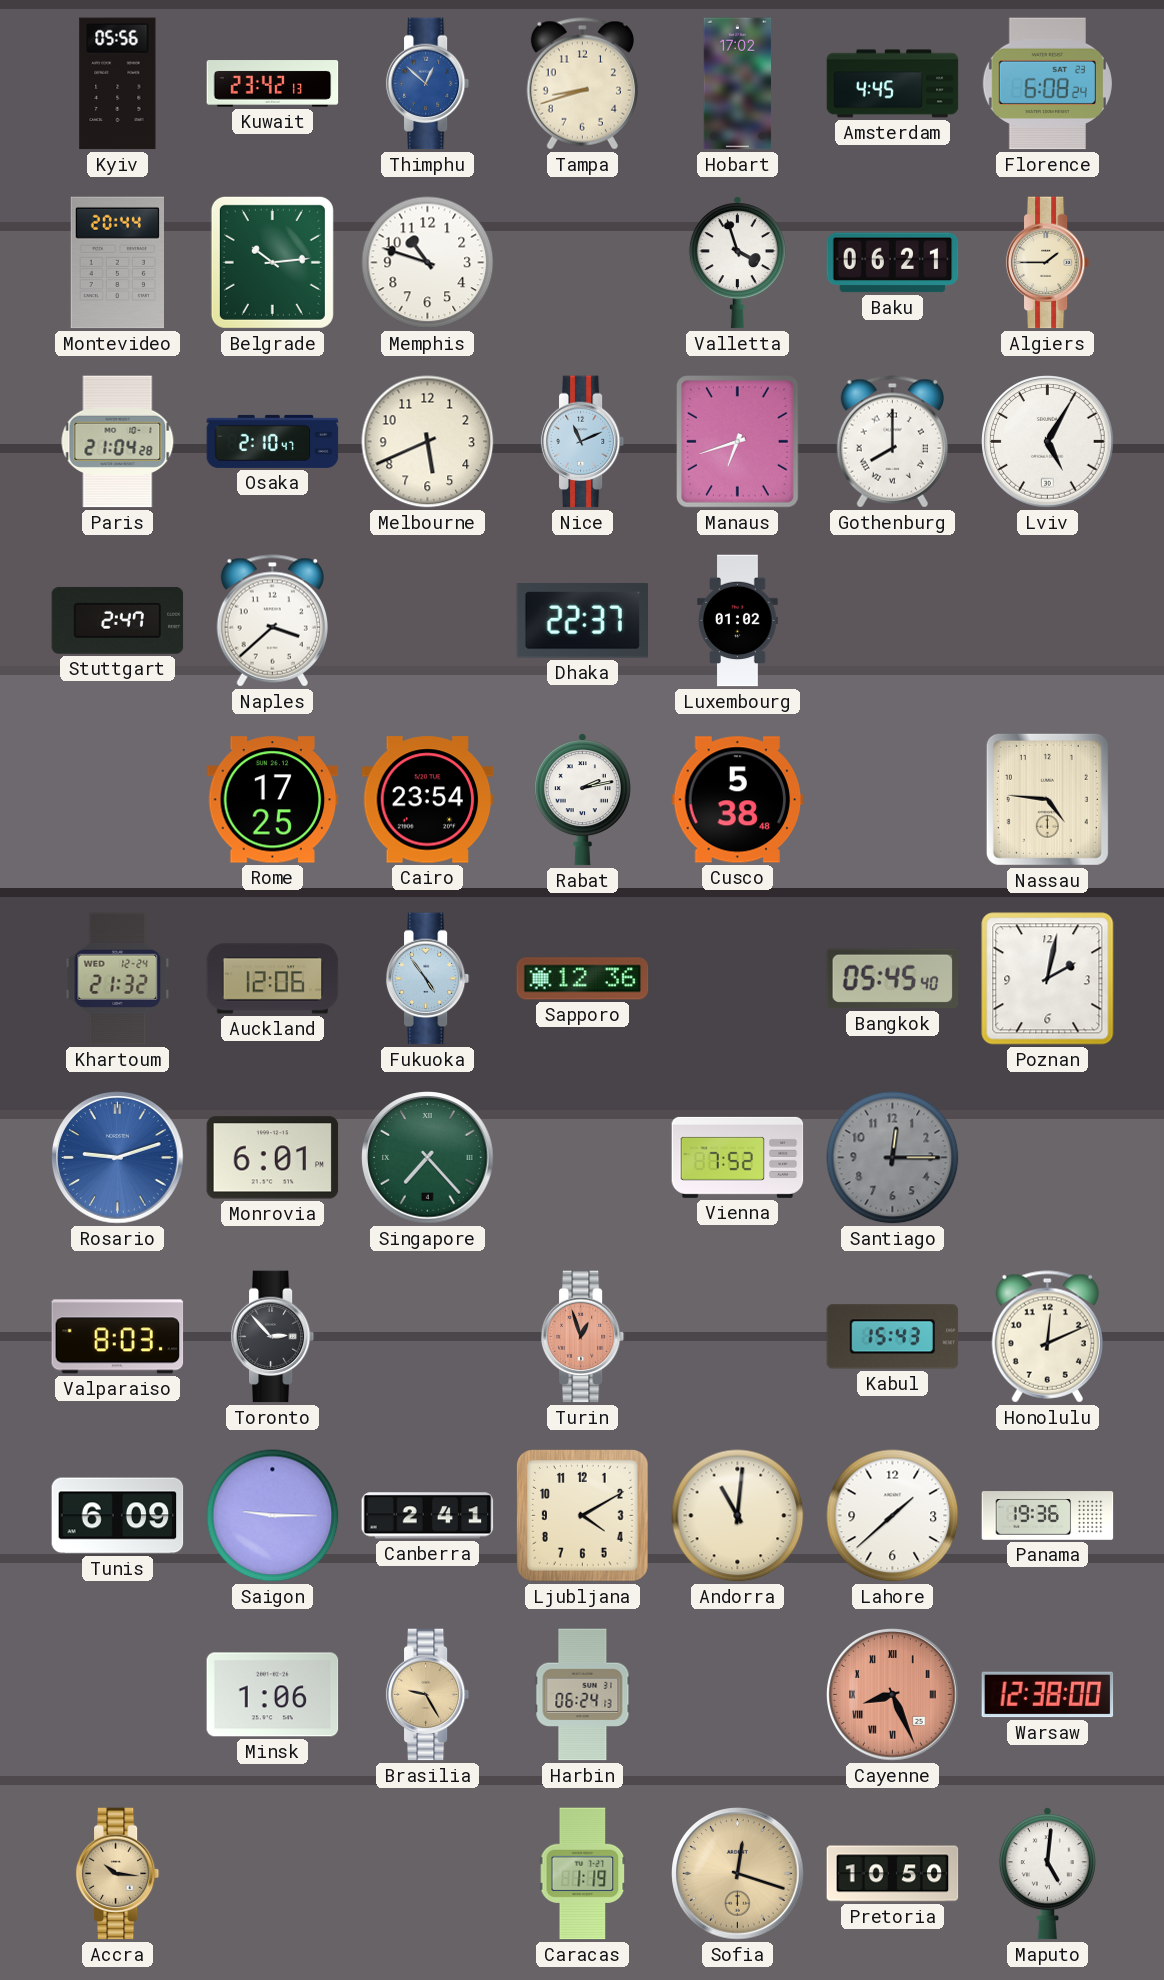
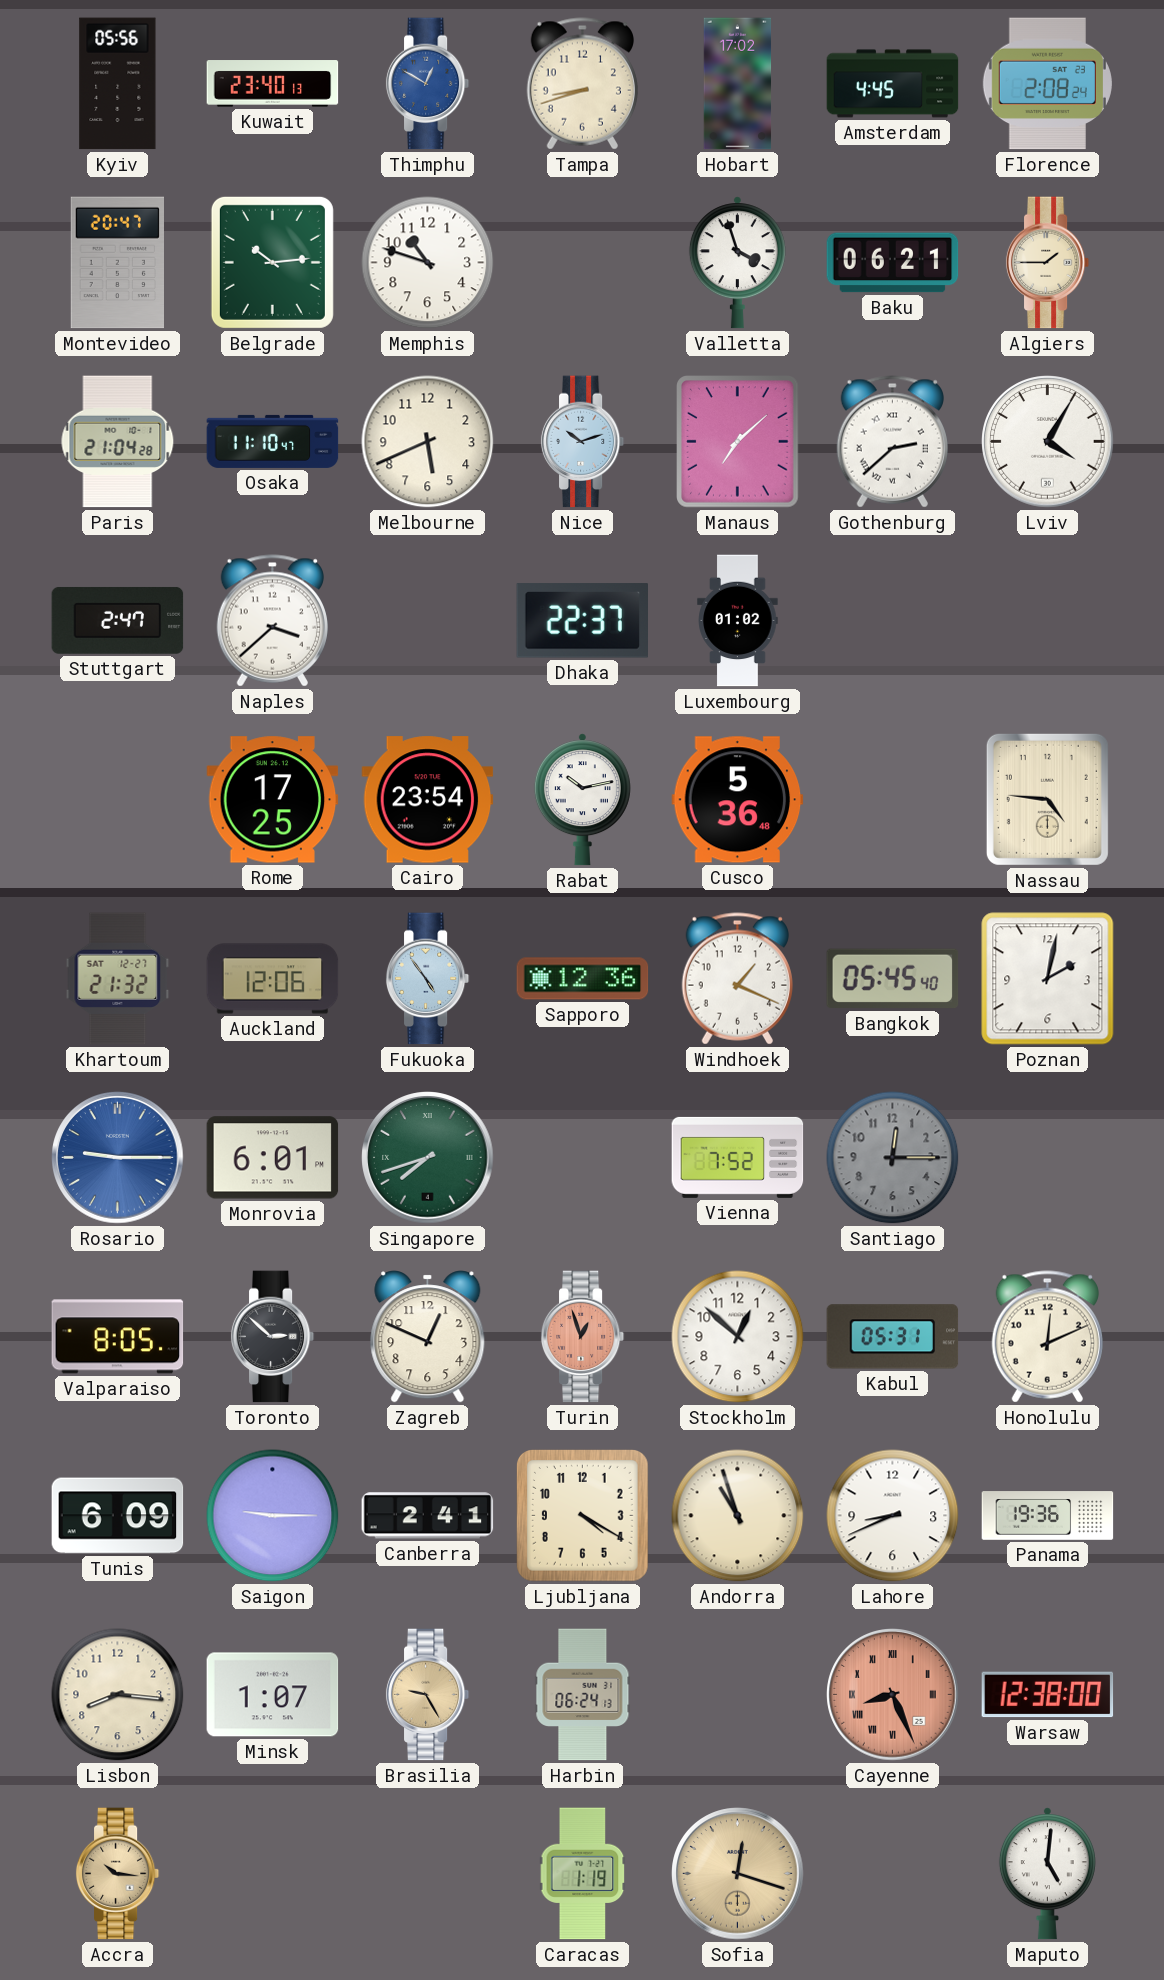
Kuwait: 23:42 -> 23:40 (273, 84)
Thimphu: 12:52 -> 12:50 (428, 84)
Florence: 6:08 -> 2:08 (1047, 84)
Montevideo: 20:44 -> 20:47 (117, 263)
Osaka: 2:10 -> 11:10 (273, 441)
Nice: 11:11 -> 10:12 (583, 442)
Manaus: 6:42 -> 7:08 (738, 442)
Gothenburg: 8:00 -> 2:38 (892, 442)
Lviv: 5:05 -> 4:05 (1048, 442)
Rabat: 2:13 -> 10:13 (582, 800)
Cusco: 5:38 -> 5:36 (738, 800)
Khartoum date: WED 12-24 -> SAT 12-27 (118, 979)
Windhoek: none -> 1:19 (737, 979)
Rosario: 9:12 -> 9:15 (118, 1158)
Singapore: 7:23 -> 7:42 (428, 1158)
Valparaiso: 8:03 -> 8:05 (118, 1337)
Toronto: 2:53 -> 2:52 (273, 1337)
Zagreb: none -> 12:49 (428, 1337)
Stockholm: none -> 12:52 (738, 1337)
Kabul: 15:43 -> 05:31 (893, 1337)
Ljubljana: 4:10 -> 4:20 (583, 1516)
Andorra: 11:01 -> 10:57 (738, 1516)
Lahore: 1:38 -> 8:41 (893, 1516)
Lisbon: none -> 8:16 (118, 1695)
Minsk: 1:06 -> 1:07 (273, 1695)
Pretoria: 10:50 -> none (893, 1874)
